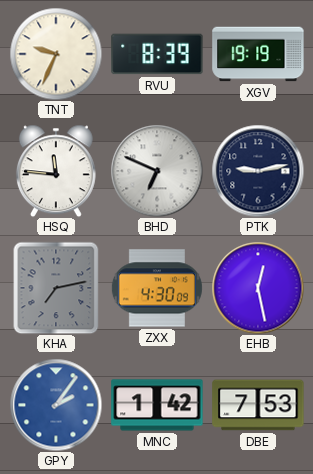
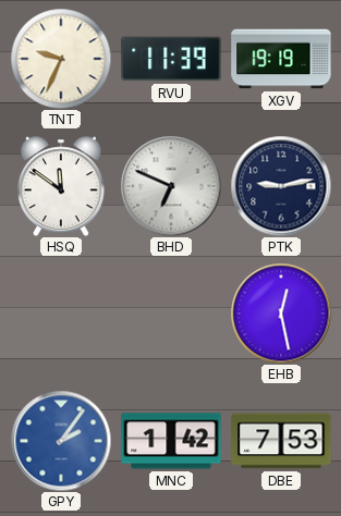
RVU: 8:39 -> 11:39 (171, 59)
HSQ: 11:46 -> 11:51 (61, 186)
KHA: 7:13 -> none (56, 288)
ZXX: 4:30 -> none (157, 288)
